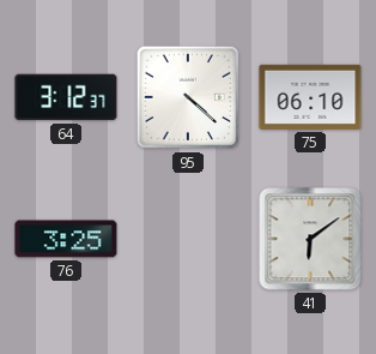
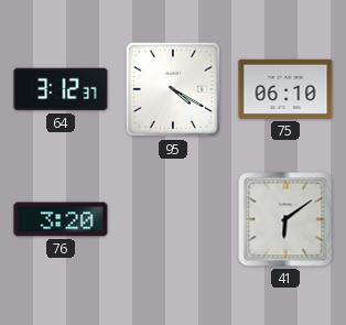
95: 4:22 -> 4:20 (173, 89)
76: 3:25 -> 3:20 (61, 219)
